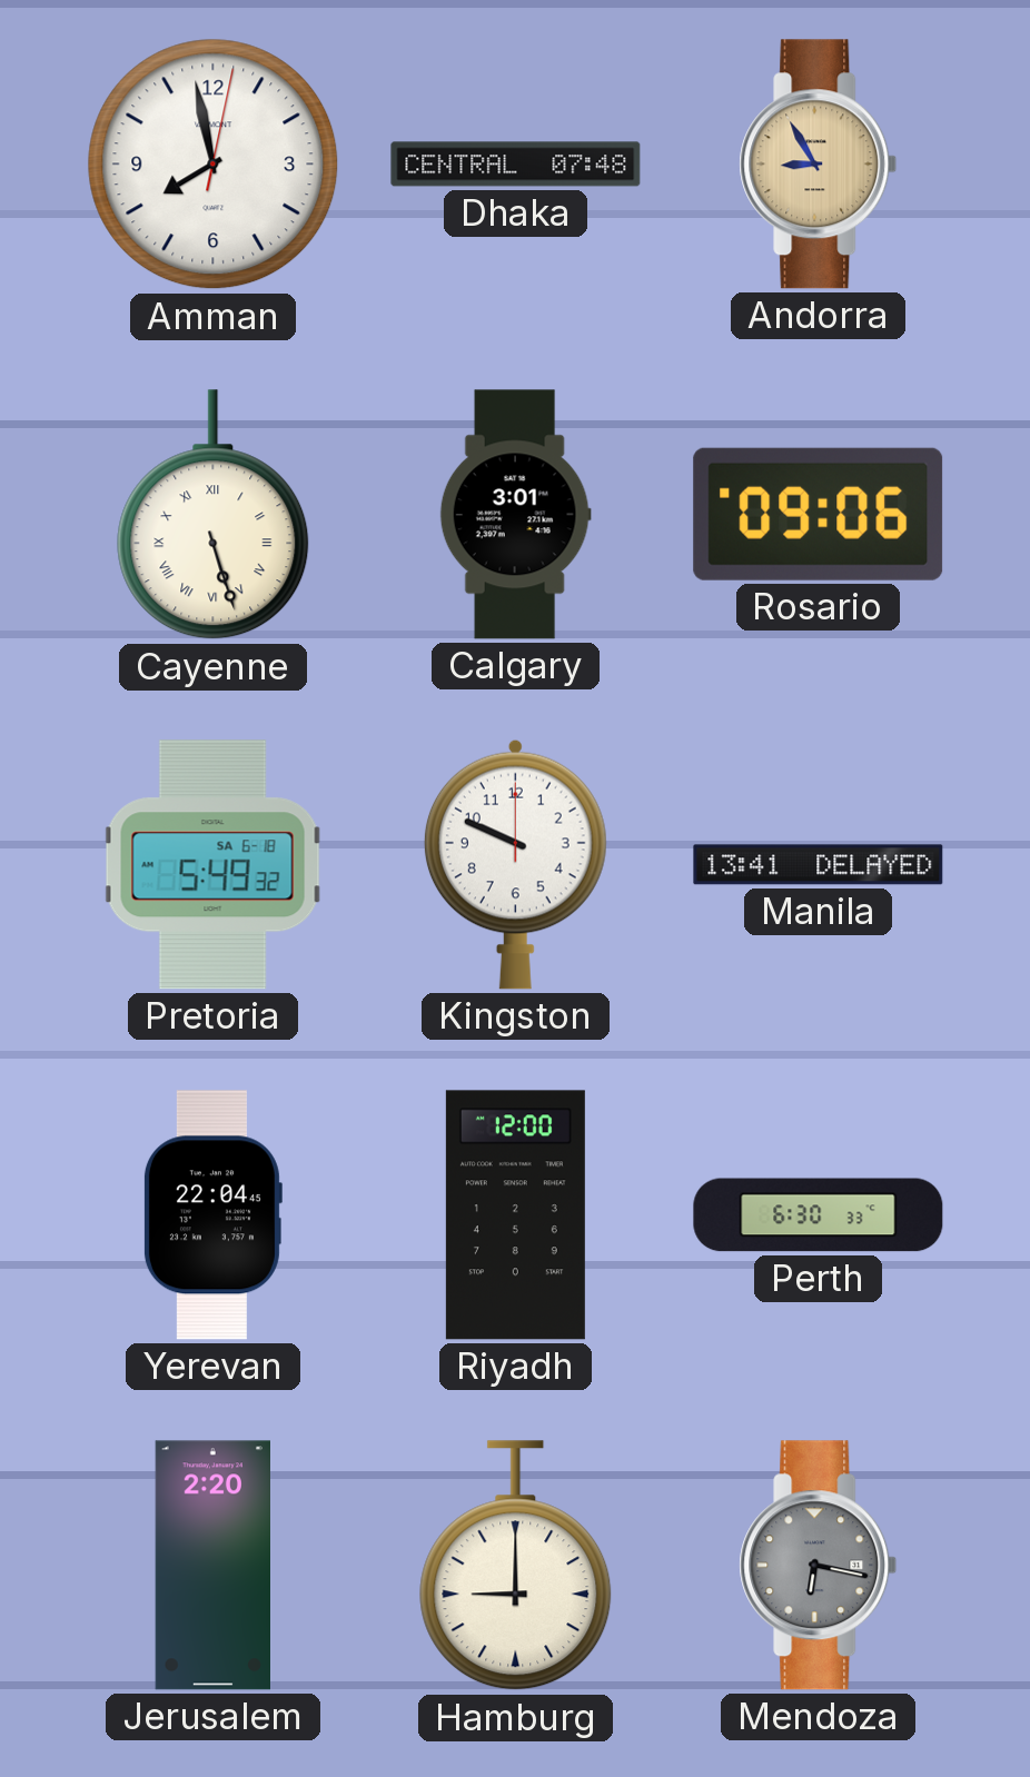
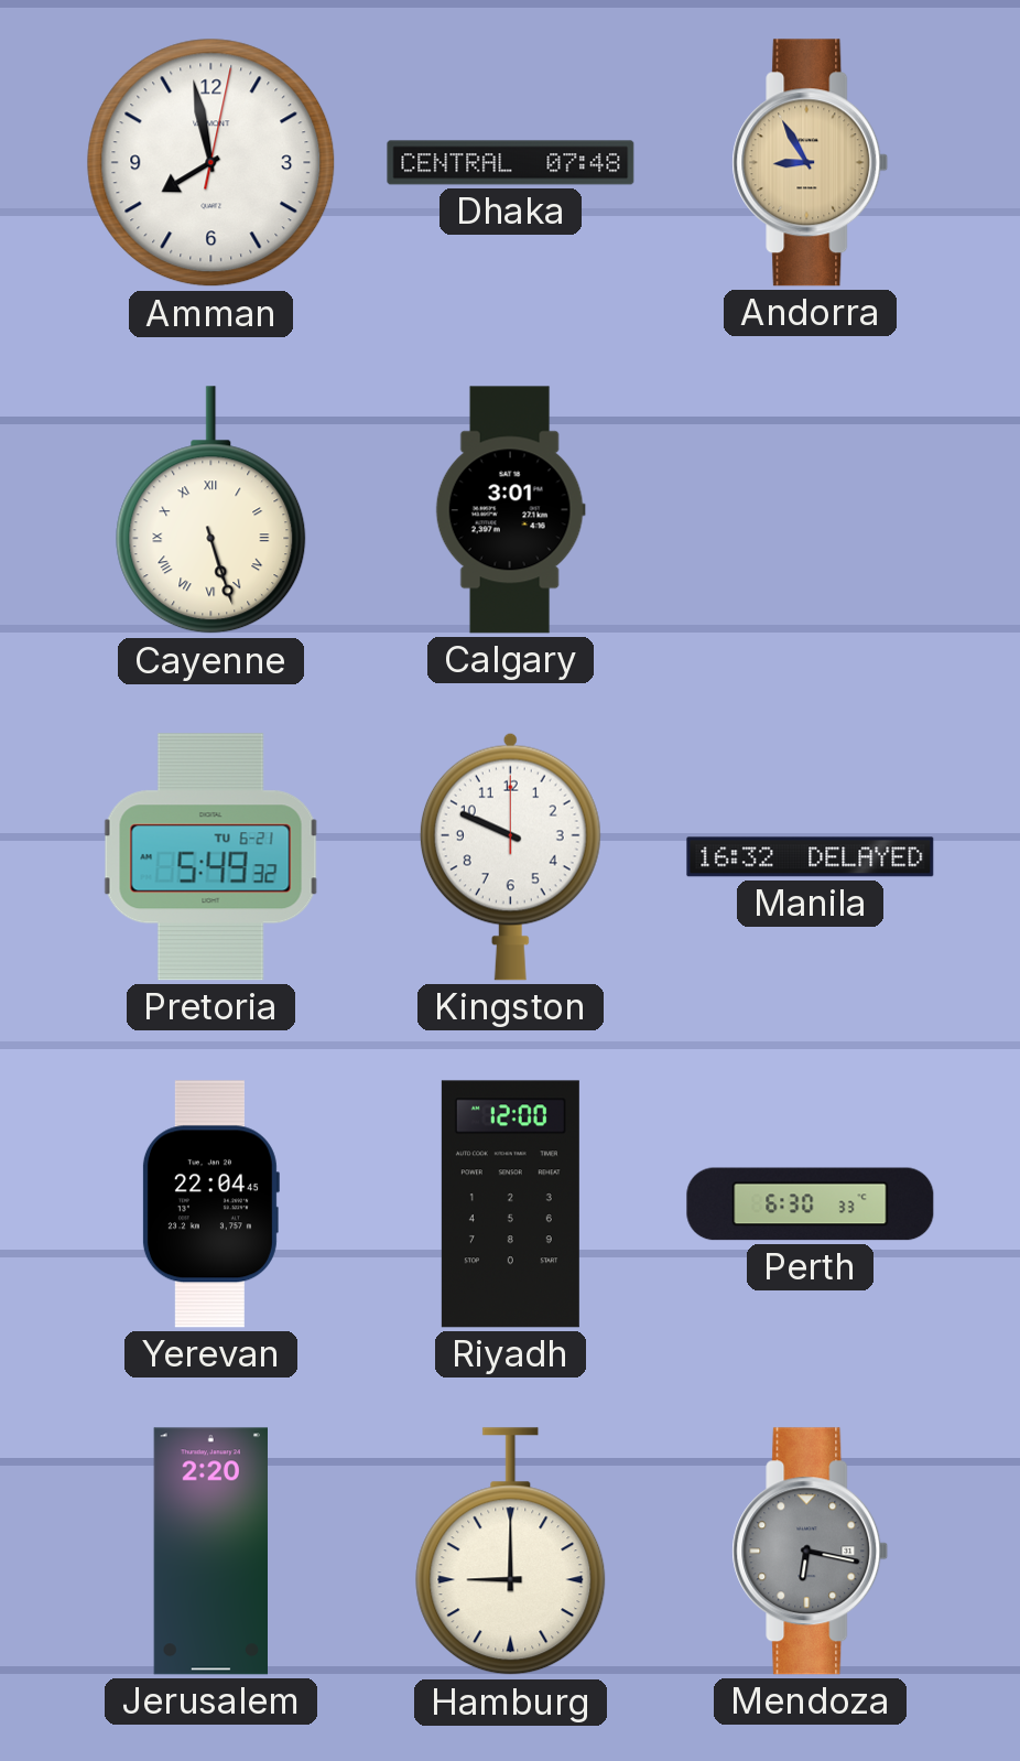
Rosario: 09:06 -> none (819, 514)
Pretoria date: SA 6-18 -> TU 6-21 (211, 857)
Manila: 13:41 -> 16:32 (811, 857)
